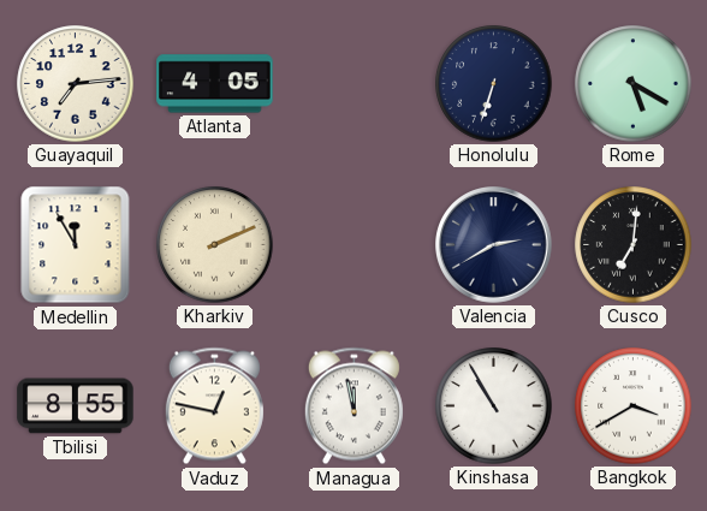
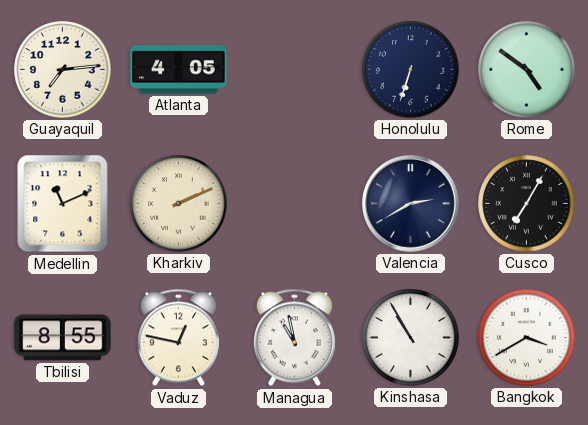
Rome: 5:20 -> 4:51 (527, 70)
Medellin: 11:55 -> 11:11 (63, 204)
Cusco: 7:01 -> 7:05 (527, 204)
Managua: 11:58 -> 10:58 (294, 338)
